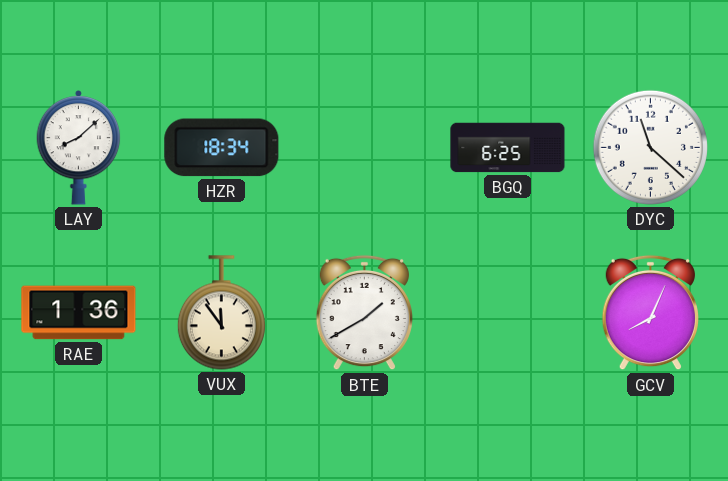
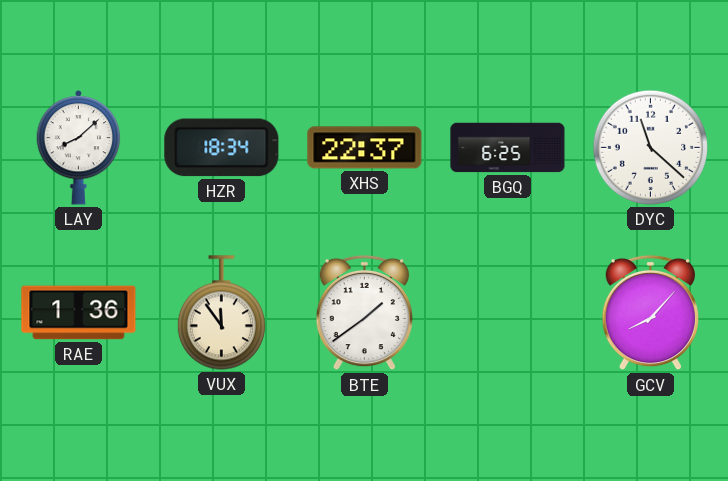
XHS: none -> 22:37 (365, 148)
BTE: 1:40 -> 1:39 (364, 313)
GCV: 8:04 -> 8:07 (650, 313)
